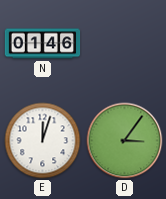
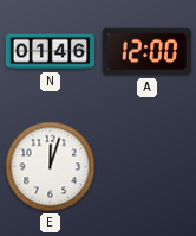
A: none -> 12:00 (146, 52)
D: 3:06 -> none (125, 141)
